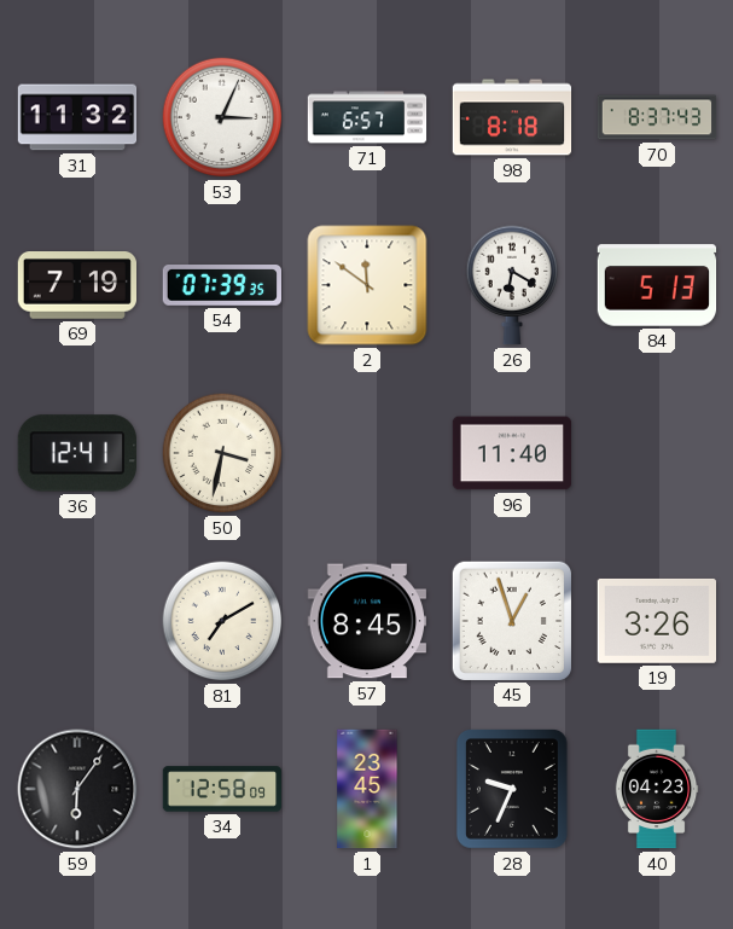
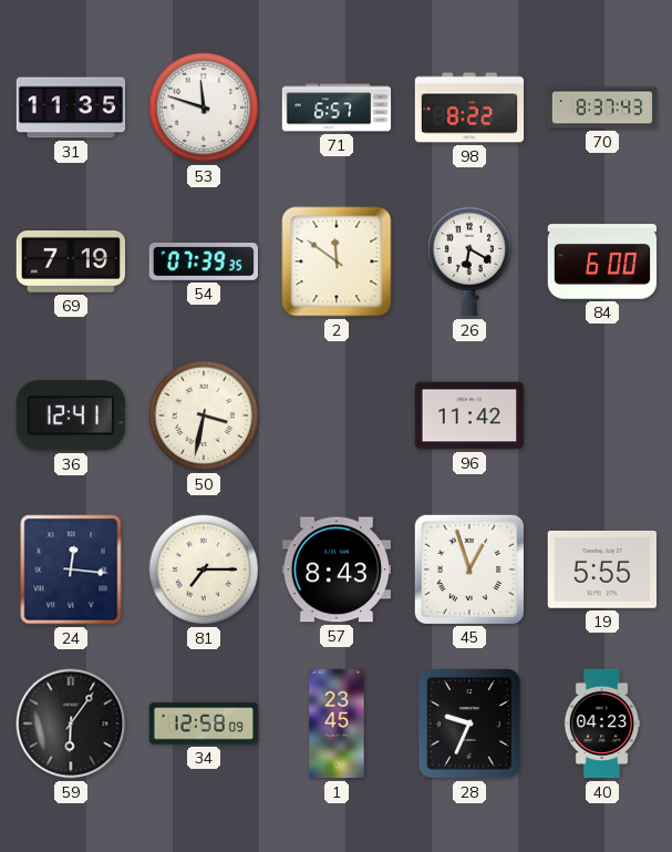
31: 11:32 -> 11:35 (71, 107)
53: 3:04 -> 11:48 (204, 107)
98: 8:18 -> 8:22 (469, 107)
84: 5:13 -> 6:00 (602, 261)
96: 11:40 -> 11:42 (469, 415)
24: none -> 12:16 (71, 569)
81: 7:10 -> 7:15 (204, 569)
57: 8:45 -> 8:43 (335, 569)
19: 3:26 -> 5:55 (601, 569)
